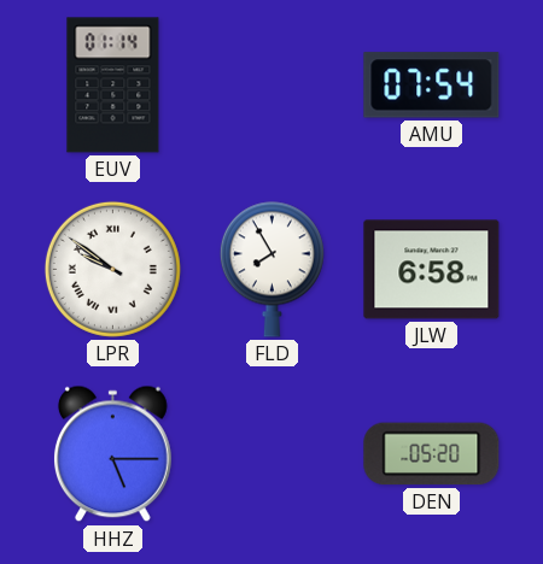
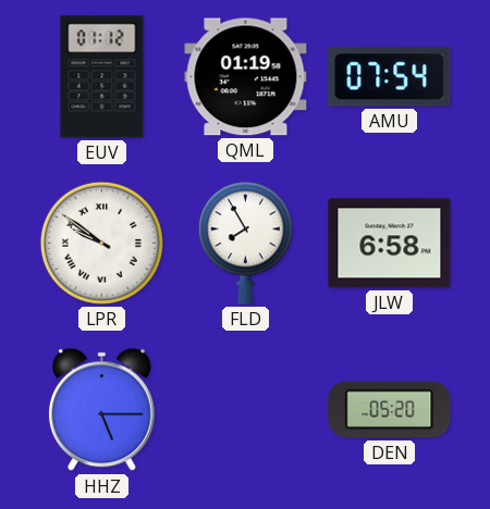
EUV: 01:14 -> 01:12 (102, 77)
QML: none -> 01:19 (246, 77)
